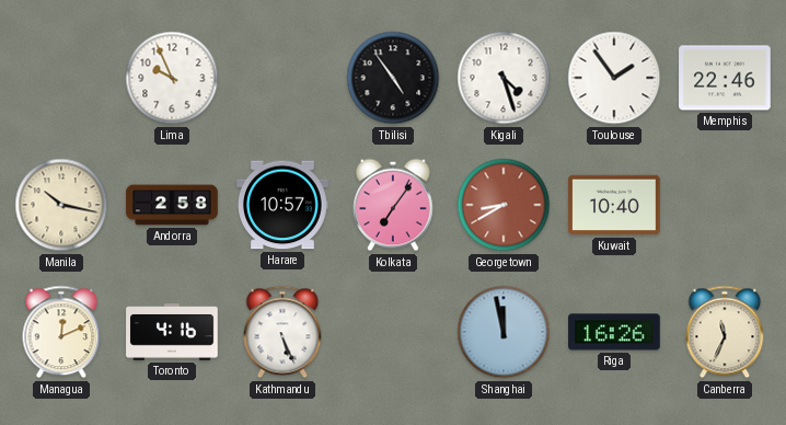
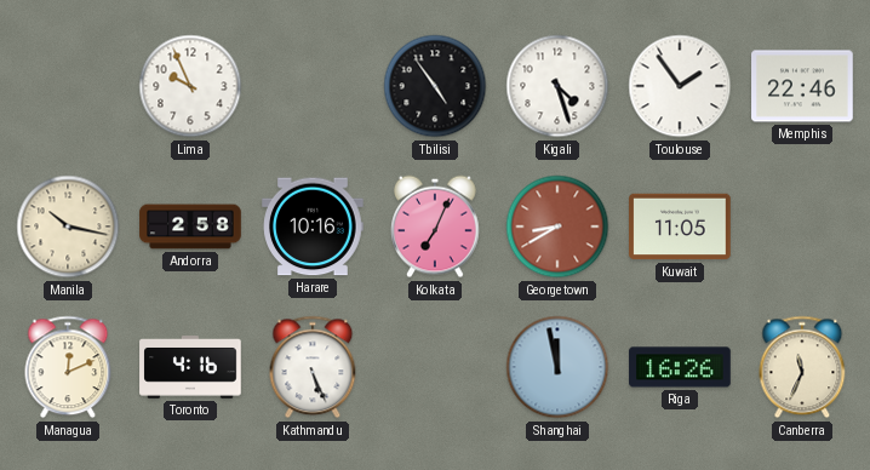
Harare: 10:57 -> 10:16 (313, 227)
Kolkata: 7:06 -> 7:04 (436, 227)
Kuwait: 10:40 -> 11:05 (680, 227)
